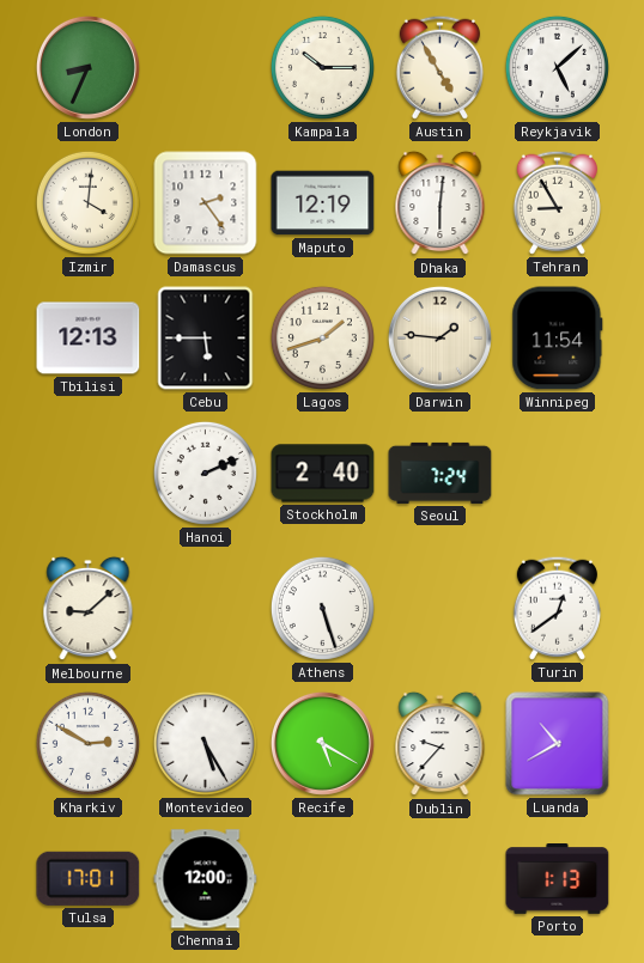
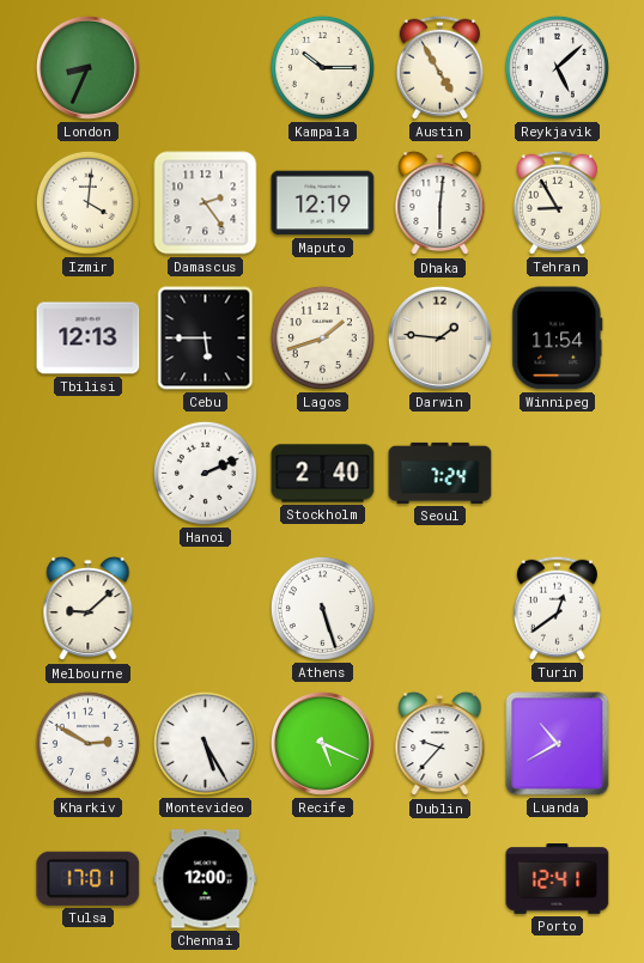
Recife: 5:20 -> 5:19 (322, 743)
Porto: 1:13 -> 12:41 (558, 879)
